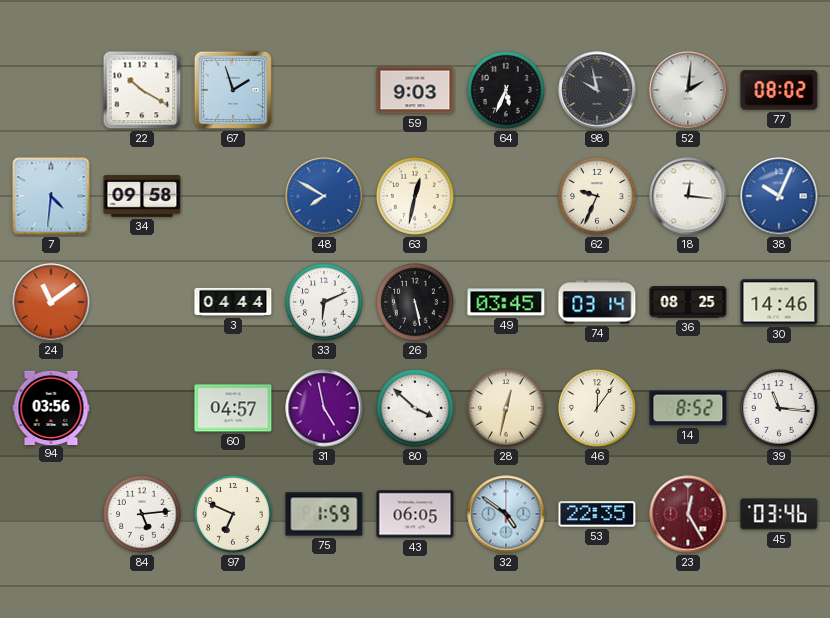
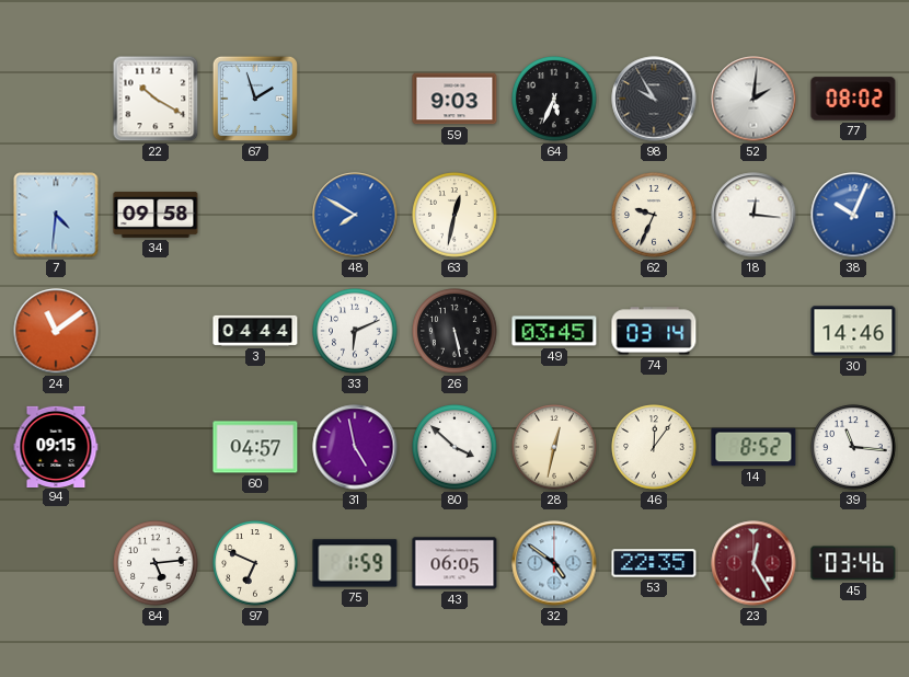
98: 9:58 -> 9:55 (654, 99)
36: 08:25 -> none (688, 302)
94: 03:56 -> 09:15 (56, 446)
